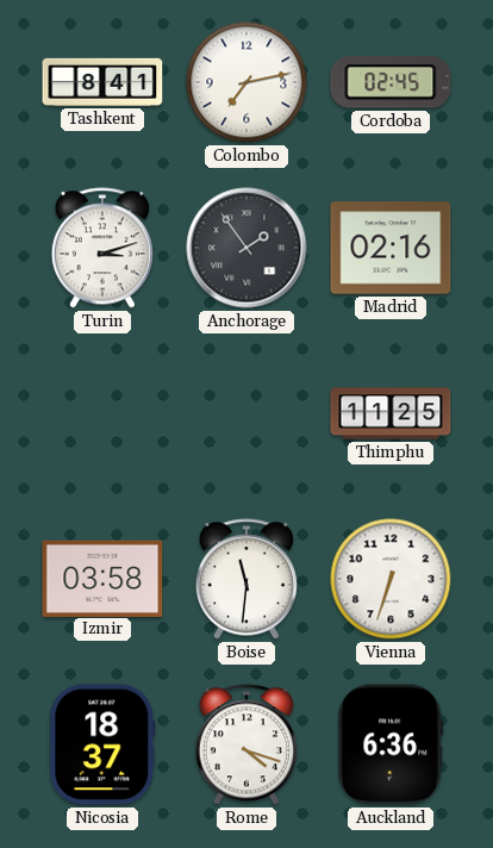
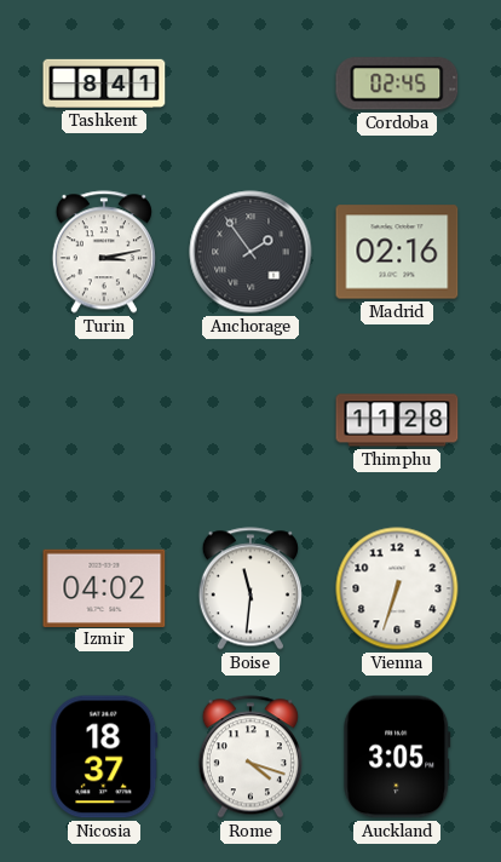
Colombo: 7:13 -> none (246, 82)
Turin: 3:12 -> 3:13 (104, 252)
Thimphu: 11:25 -> 11:28 (397, 420)
Izmir: 03:58 -> 04:02 (104, 587)
Auckland: 6:36 -> 3:05 (397, 757)
